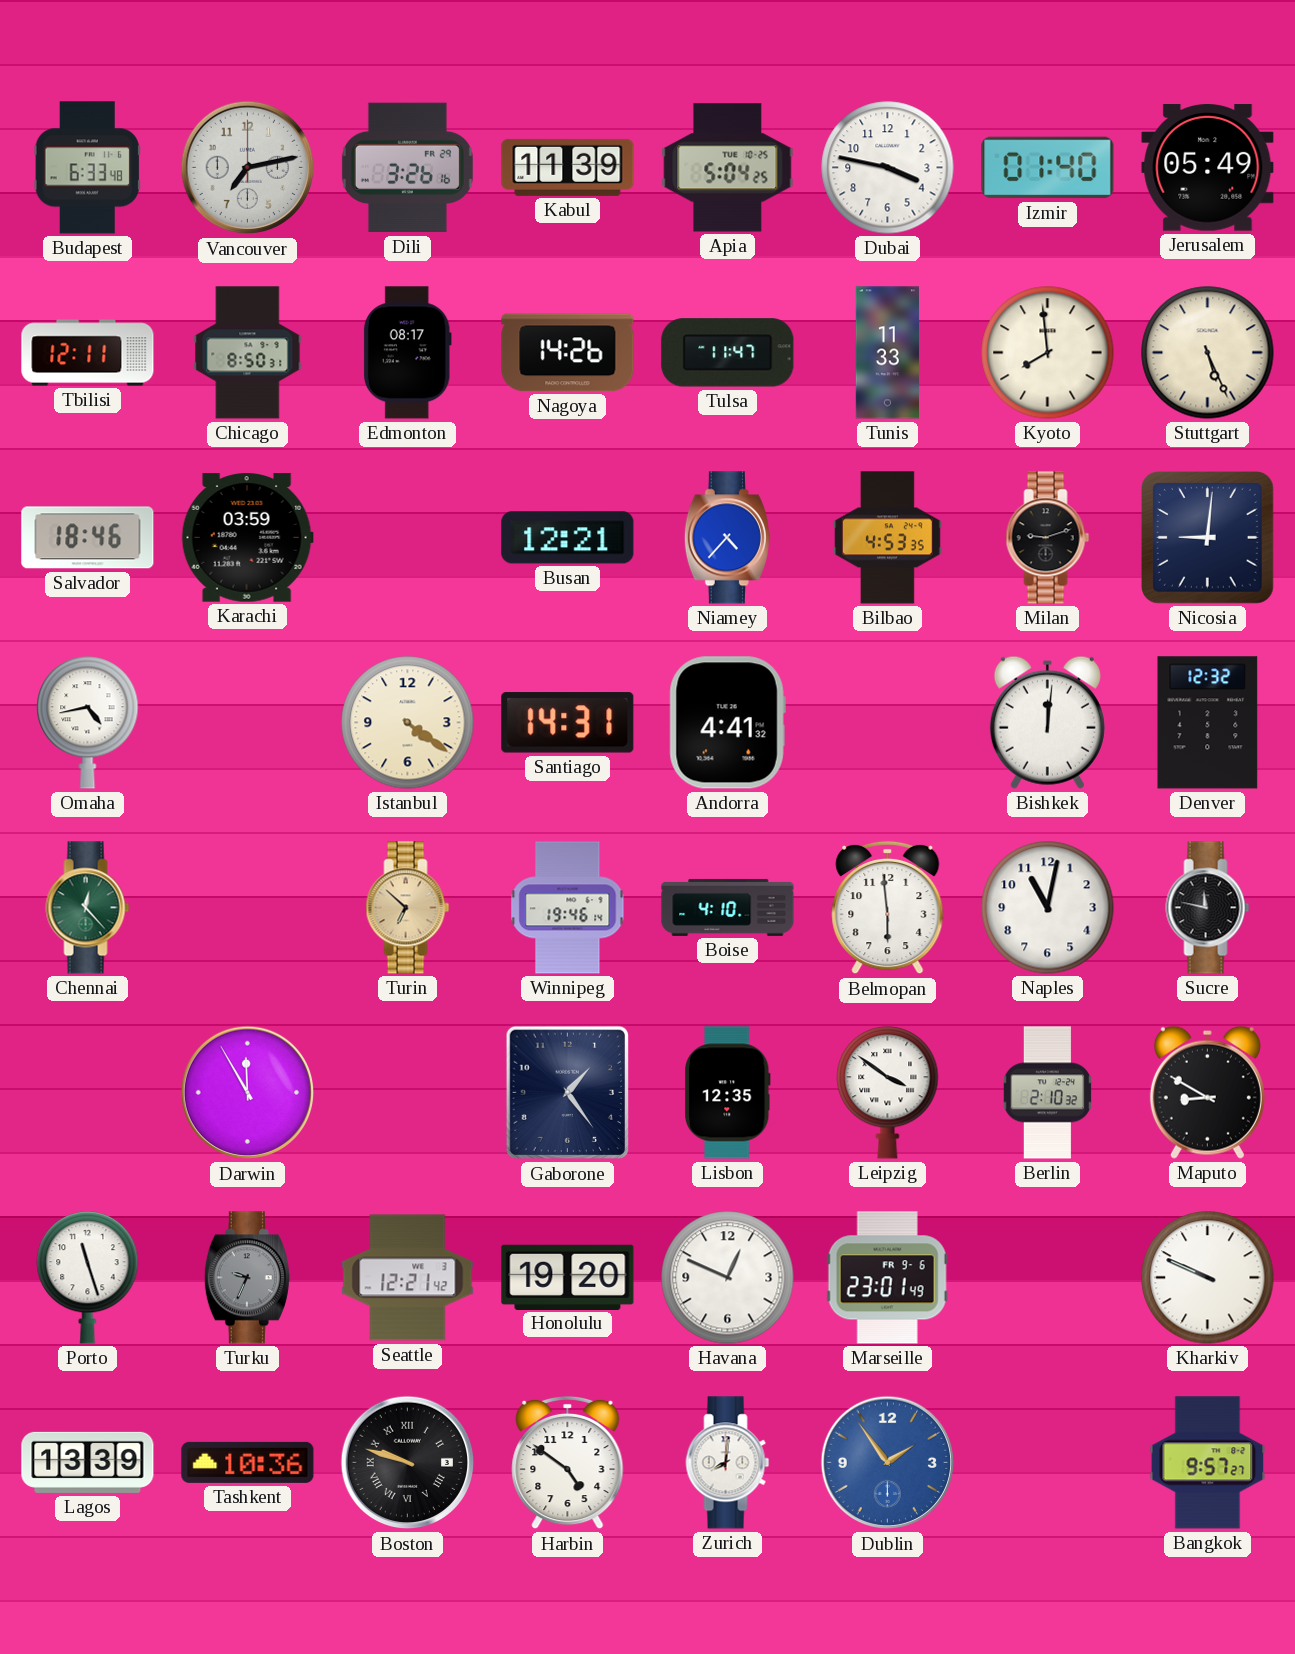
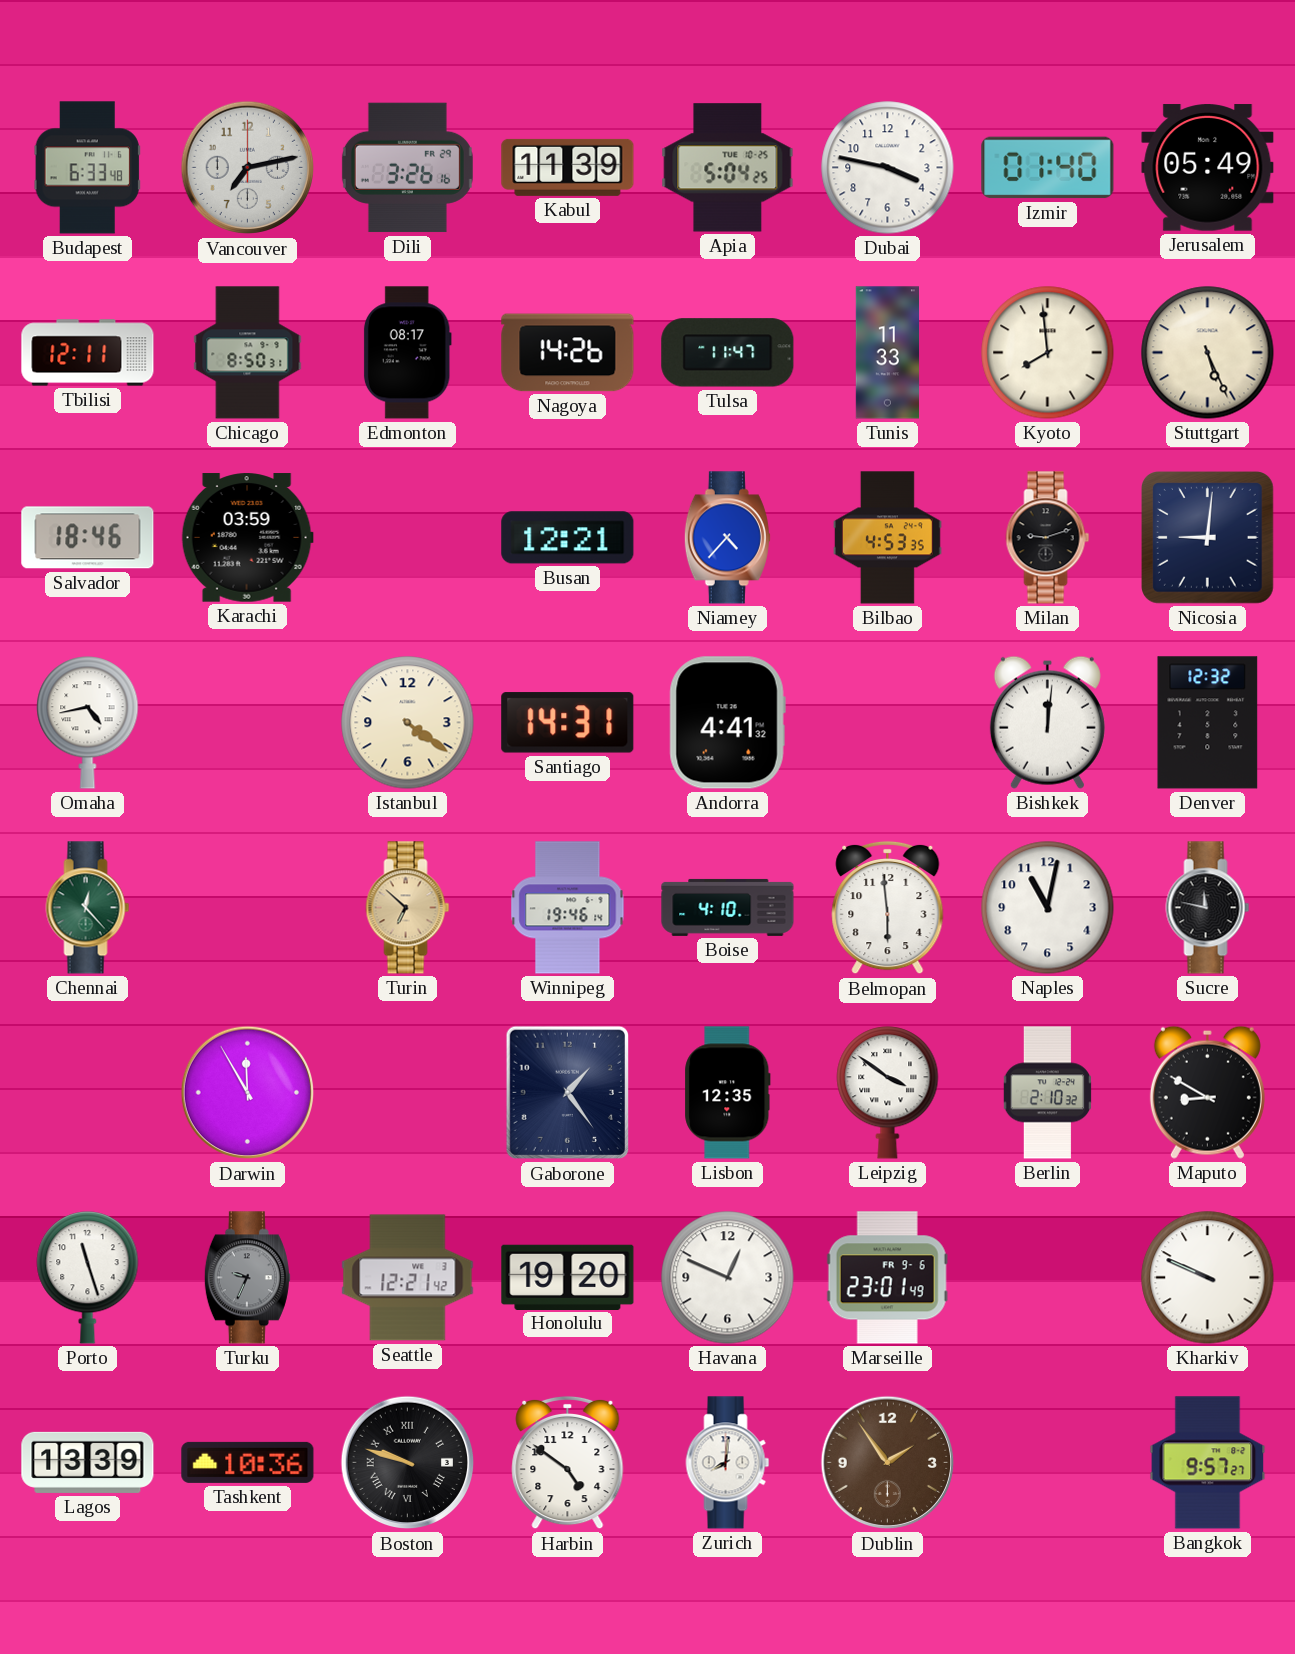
Dublin dial: blue -> brown (888, 1463)
